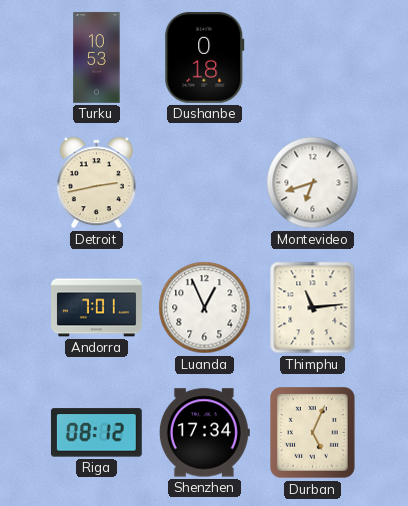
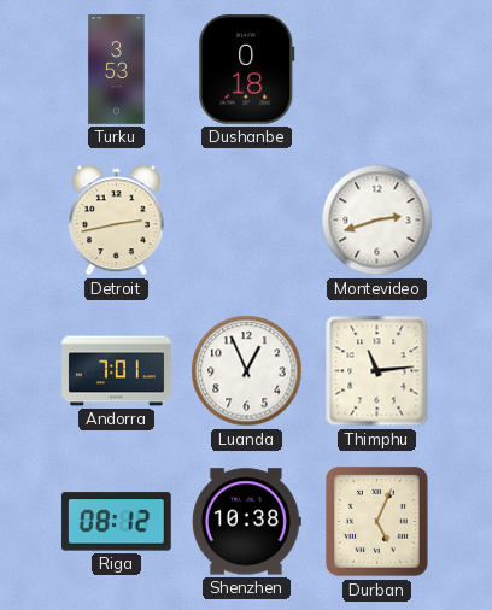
Turku: 10:53 -> 3:53 (117, 70)
Montevideo: 6:42 -> 2:42 (377, 221)
Shenzhen: 17:34 -> 10:38 (246, 522)
